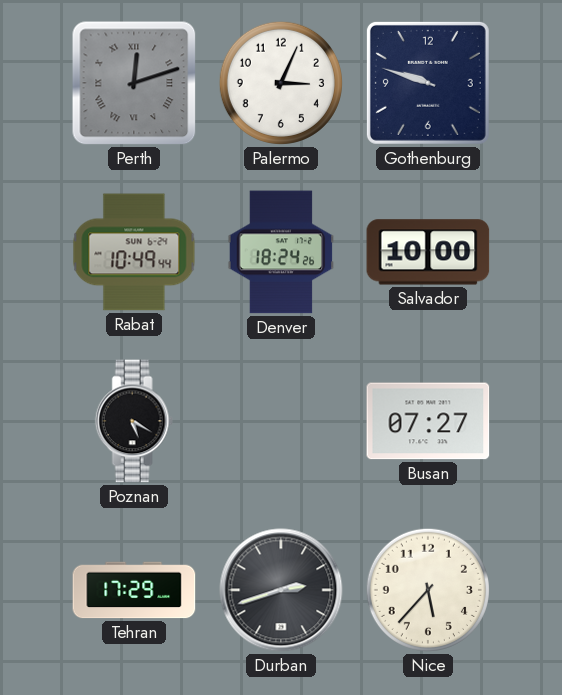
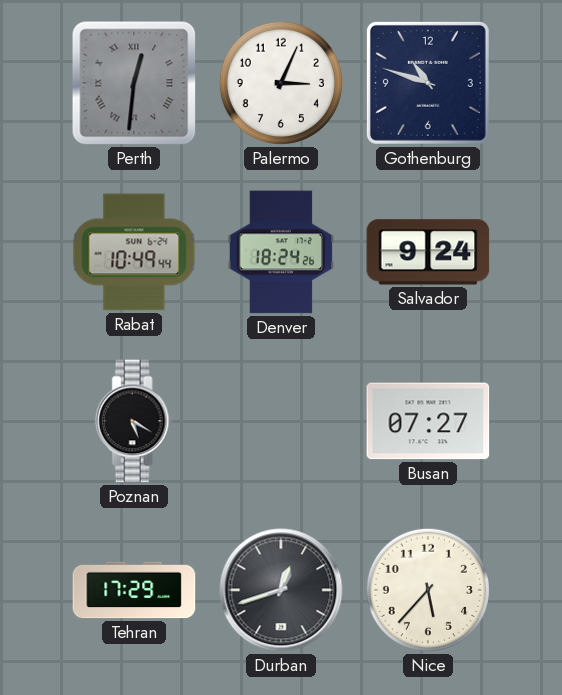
Perth: 12:12 -> 12:31 (134, 83)
Gothenburg: 9:48 -> 10:48 (428, 83)
Salvador: 10:00 -> 9:24 (428, 252)
Durban: 2:42 -> 12:42 (281, 590)
